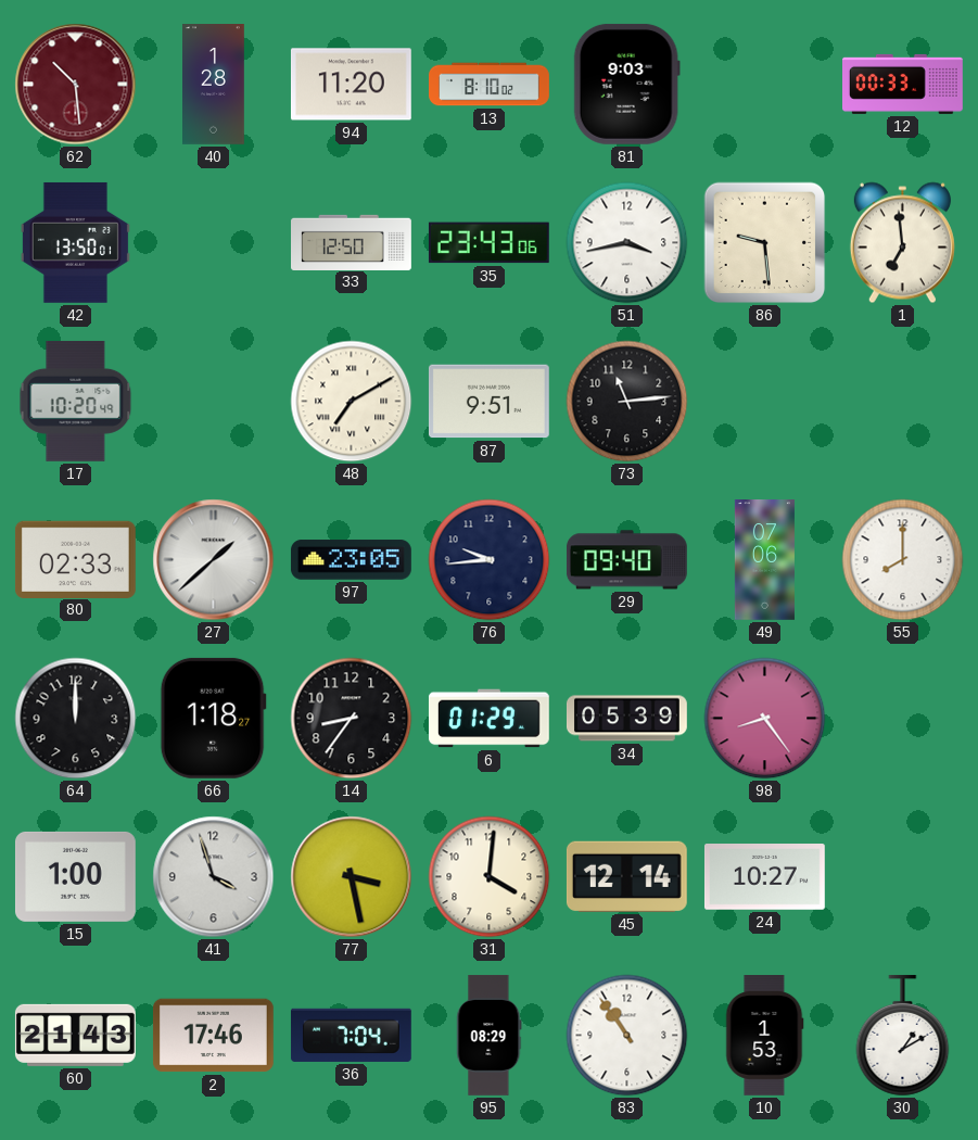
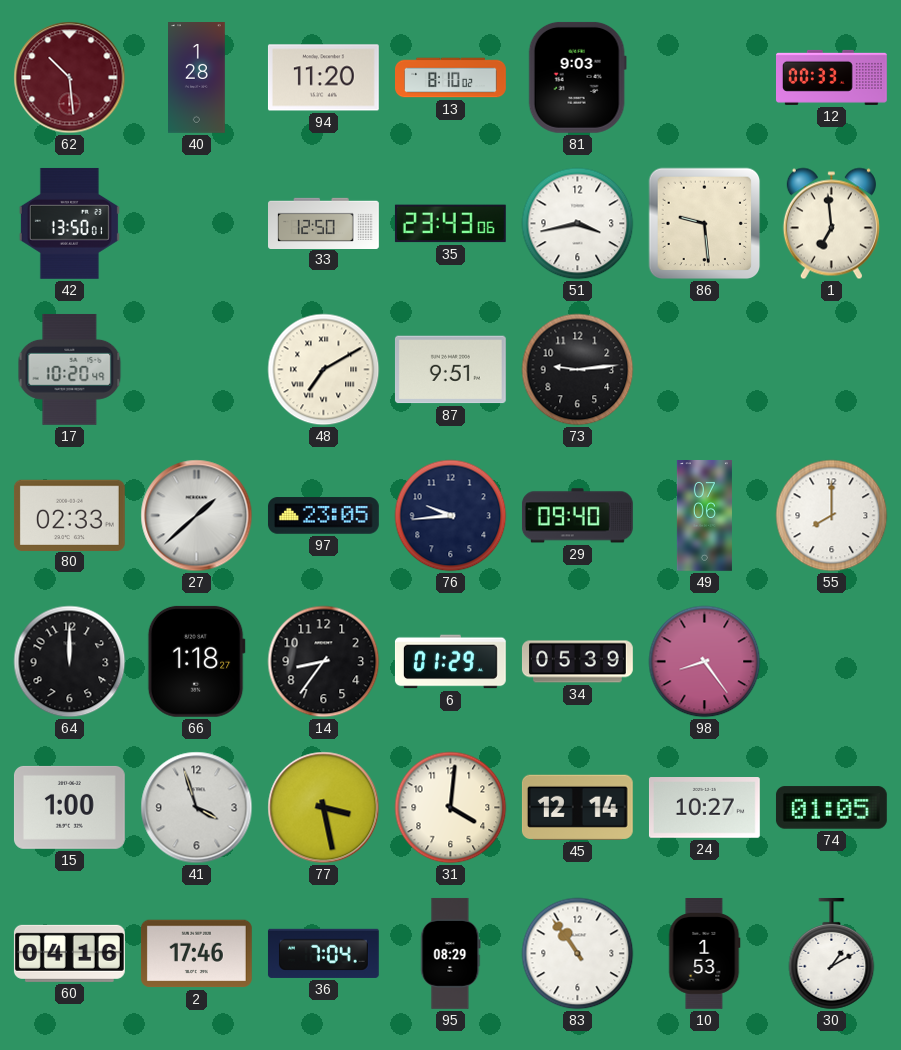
73: 11:14 -> 9:14 (578, 370)
74: none -> 01:05 (831, 808)
60: 21:43 -> 04:16 (69, 953)
